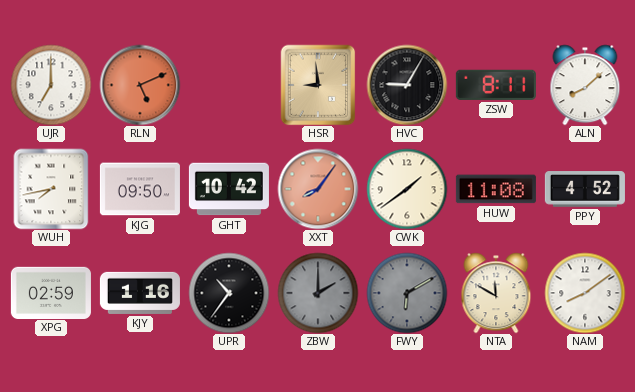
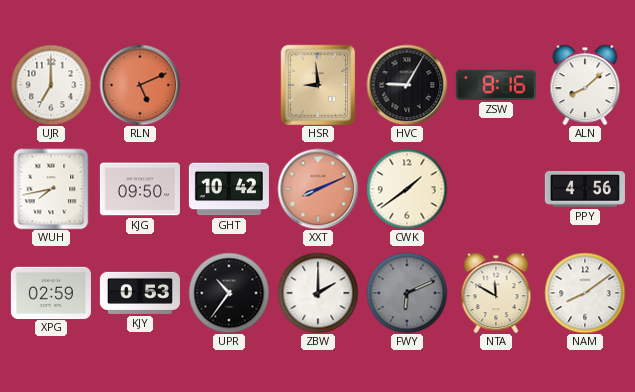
ZSW: 8:11 -> 8:16 (496, 85)
XXT: 8:06 -> 8:11 (318, 189)
HUW: 11:08 -> none (496, 189)
PPY: 4:52 -> 4:56 (585, 189)
KJY: 1:16 -> 0:53 (140, 293)
ZBW dial: grey -> white (318, 293)
FWY: 6:10 -> 6:11 (407, 293)
